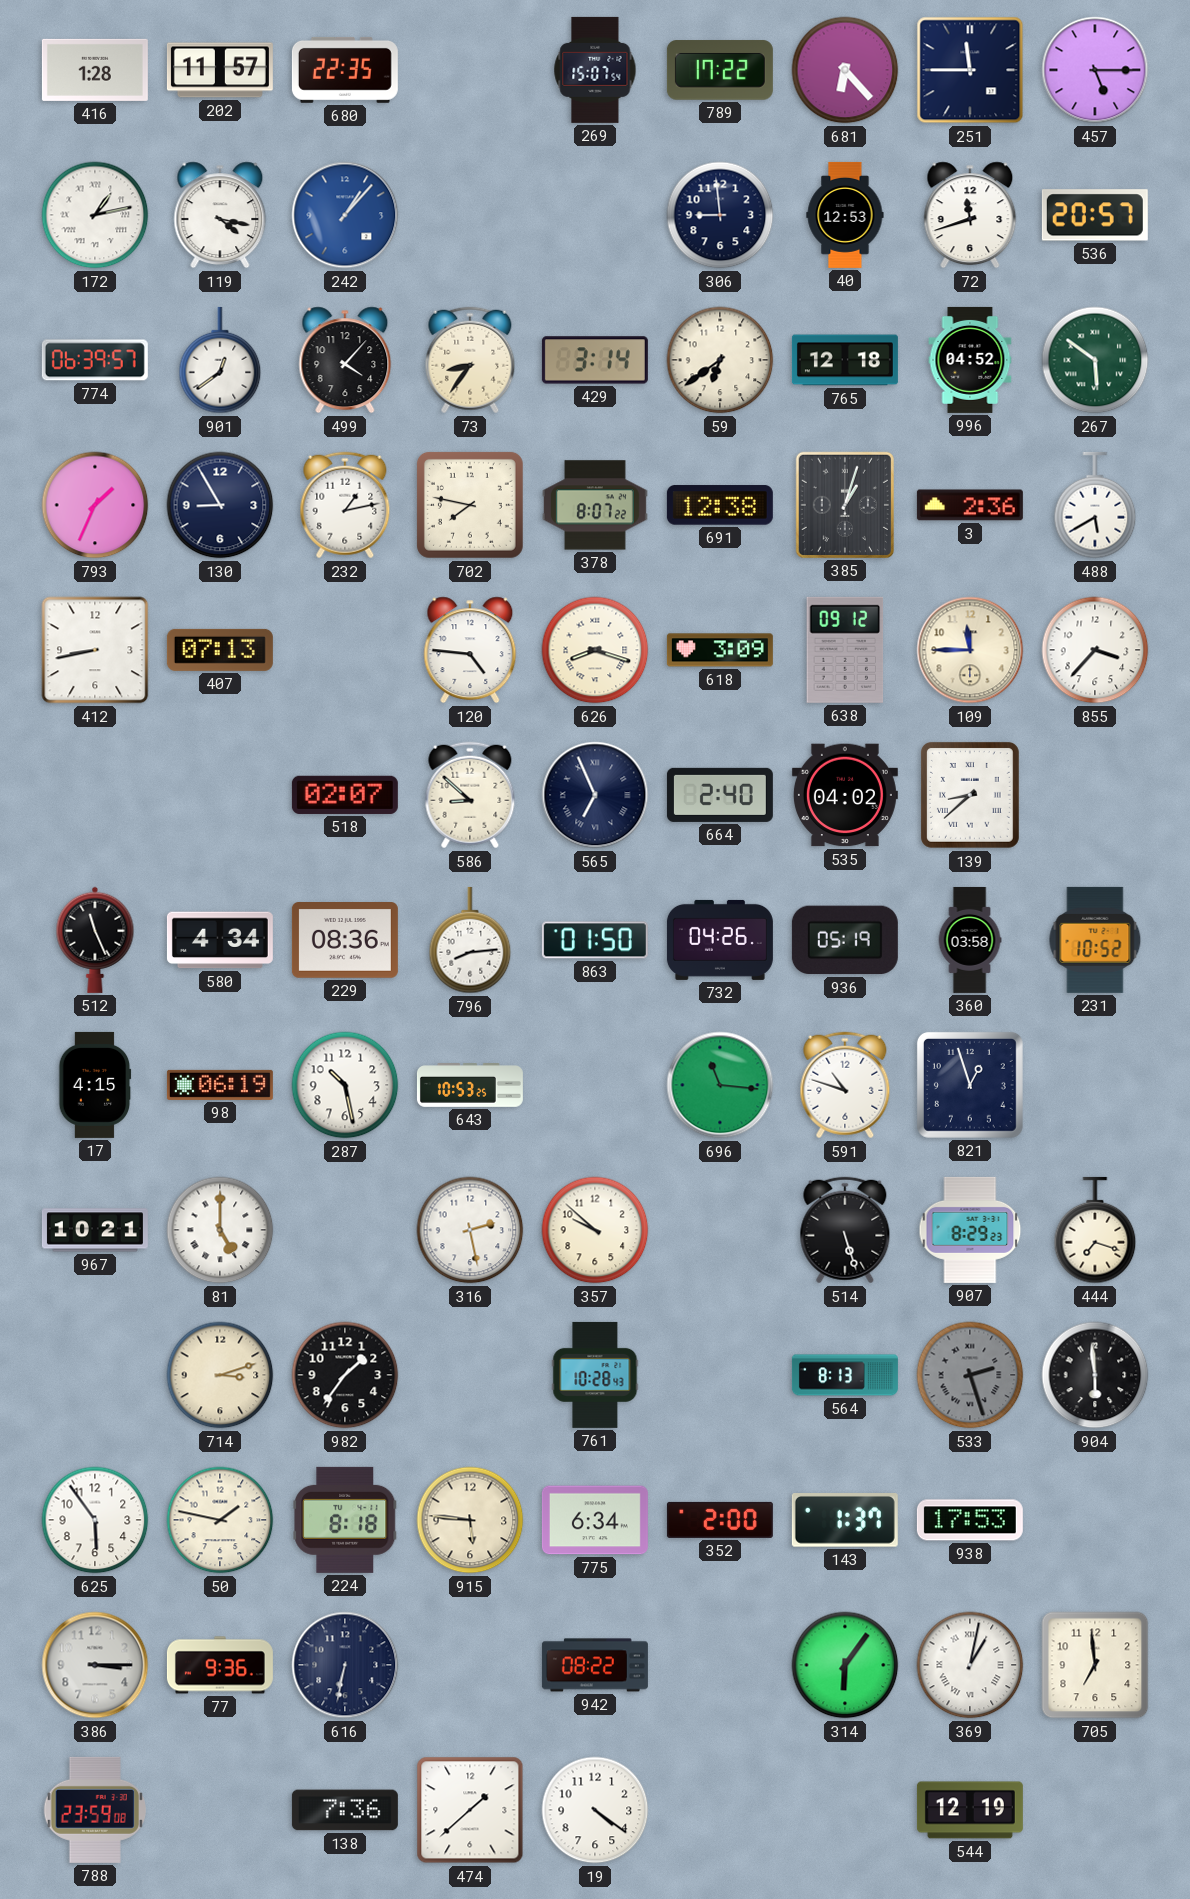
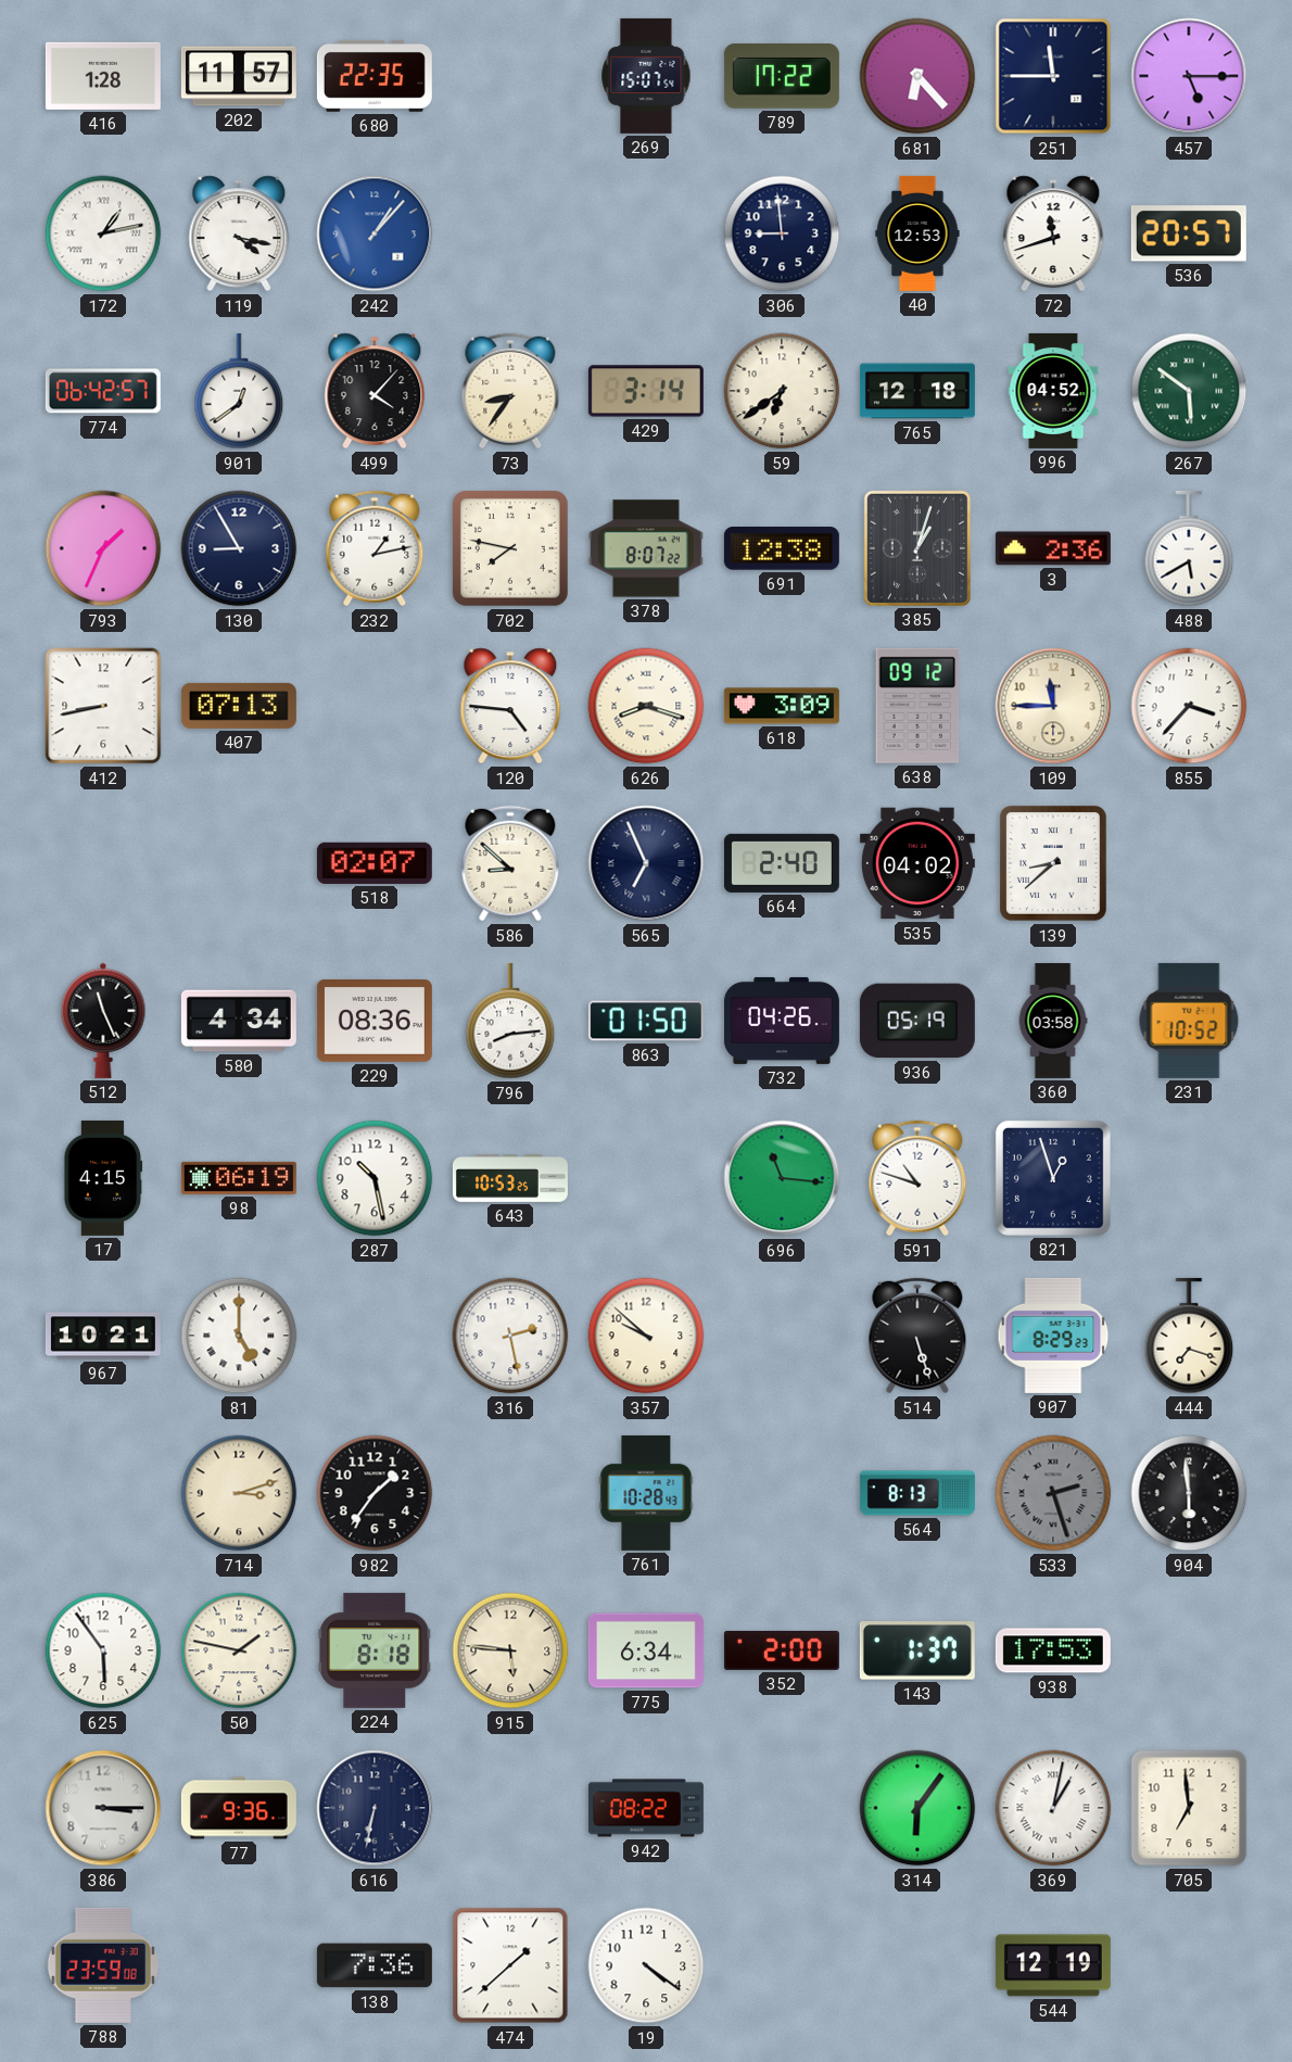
774: 06:39 -> 06:42 (103, 391)
